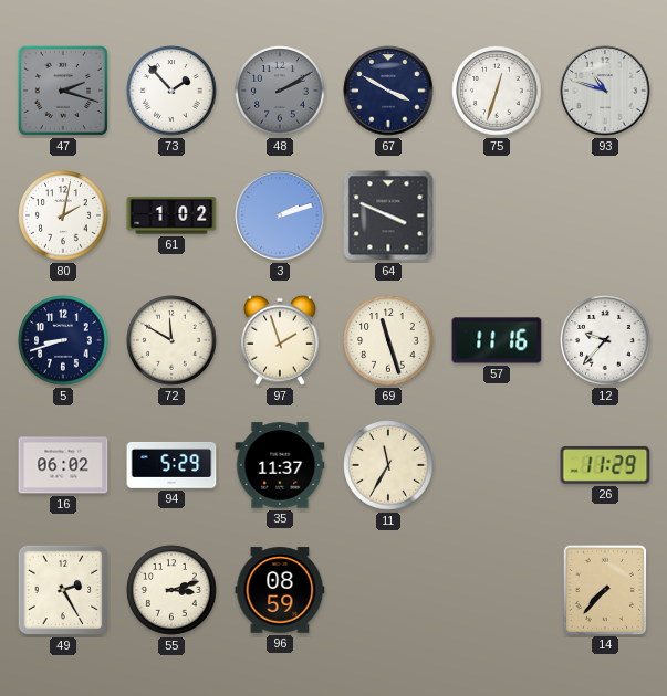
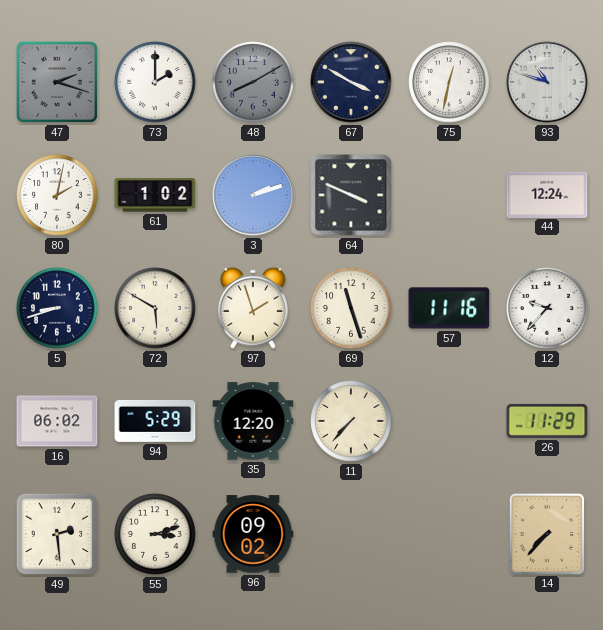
73: 1:53 -> 2:00 (155, 82)
48: 2:10 -> 8:10 (253, 82)
75: 12:33 -> 12:32 (449, 82)
44: none -> 12:24 (547, 194)
72: 11:50 -> 5:50 (155, 308)
35: 11:37 -> 12:20 (253, 421)
11: 11:35 -> 7:37 (351, 421)
49: 2:25 -> 2:29 (57, 534)
96: 08:59 -> 09:02 (253, 534)
